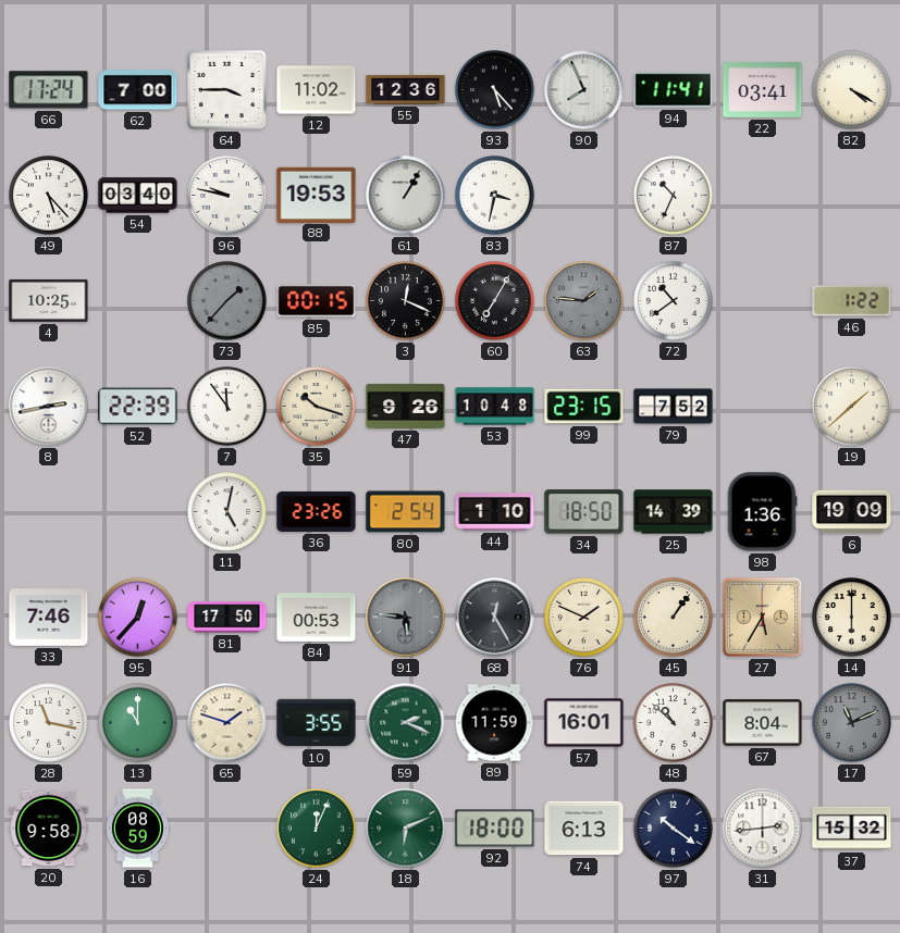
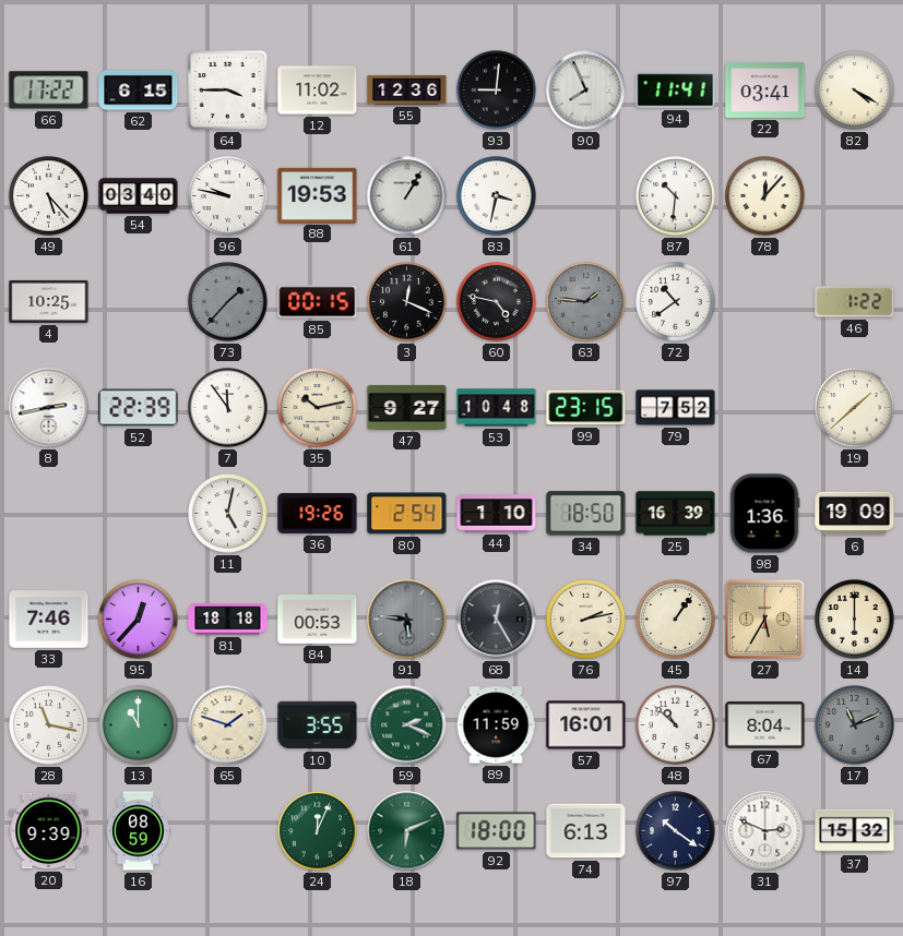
66: 17:24 -> 17:22 (49, 91)
62: 7:00 -> 6:15 (139, 91)
93: 5:23 -> 9:01 (497, 91)
87: 10:34 -> 10:31 (676, 196)
78: none -> 12:07 (765, 196)
60: 7:05 -> 4:47 (497, 302)
35: 10:18 -> 10:13 (318, 408)
47: 9:26 -> 9:27 (407, 407)
36: 23:26 -> 19:26 (318, 513)
25: 14:39 -> 16:39 (676, 514)
81: 17:50 -> 18:18 (228, 620)
76: 1:49 -> 2:13 (586, 620)
20: 9:58 -> 9:39 (49, 831)
31: 2:44 -> 2:49 (765, 831)
